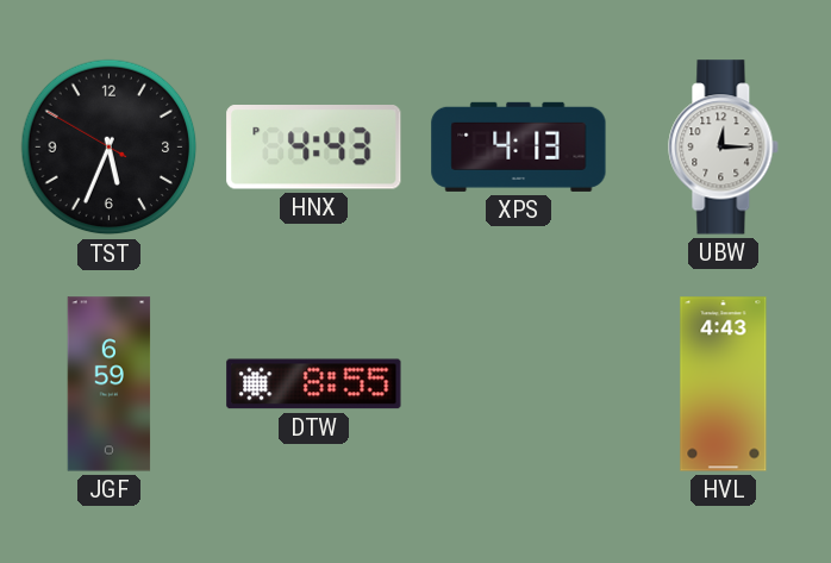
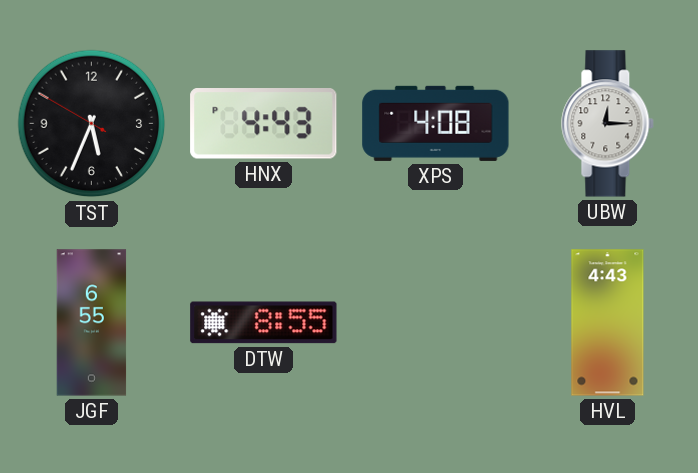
XPS: 4:13 -> 4:08 (436, 123)
JGF: 6:59 -> 6:55 (92, 323)
